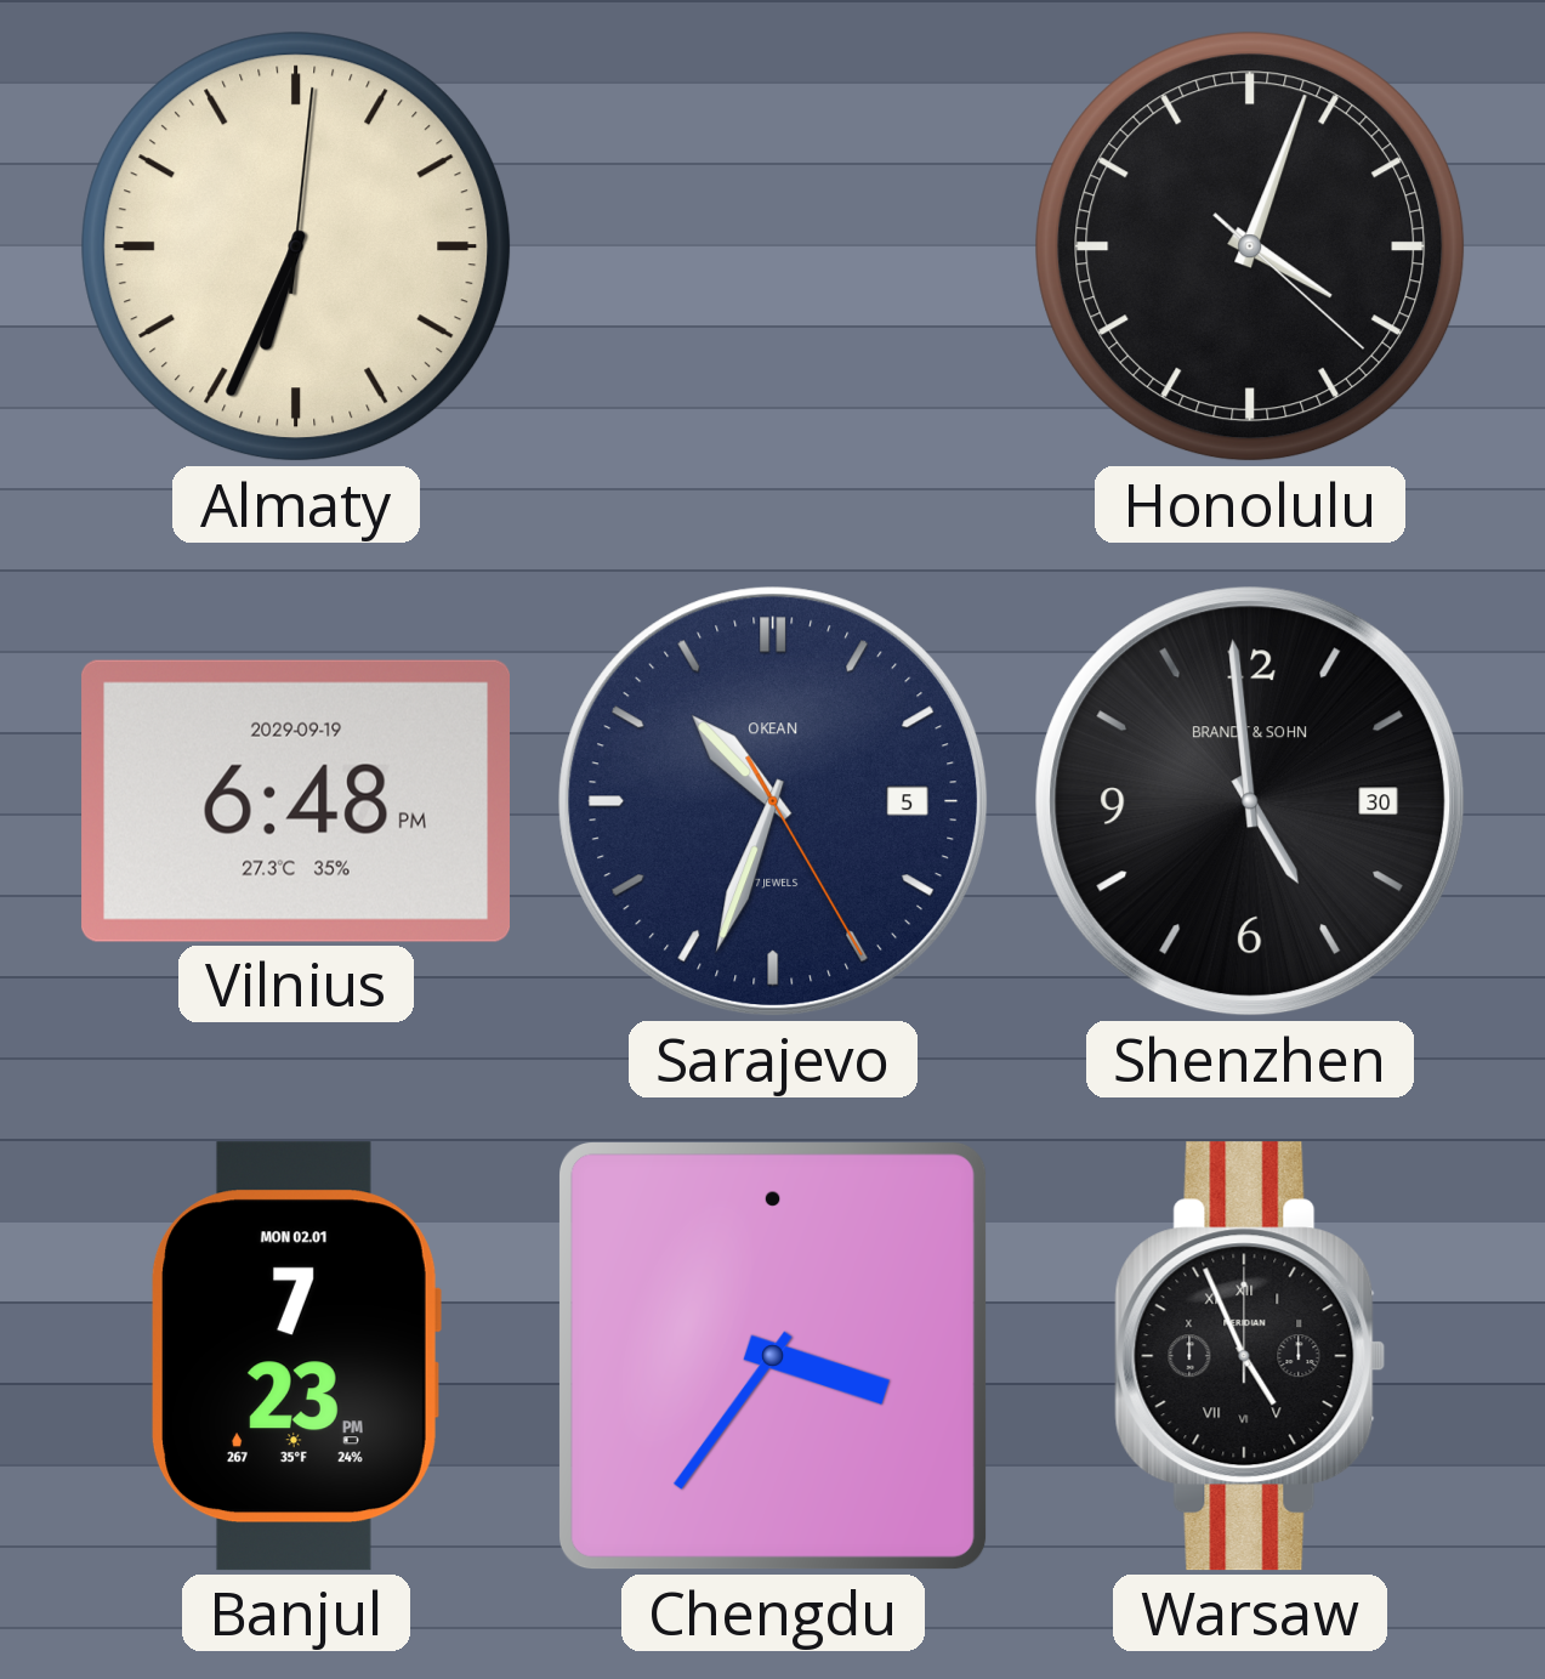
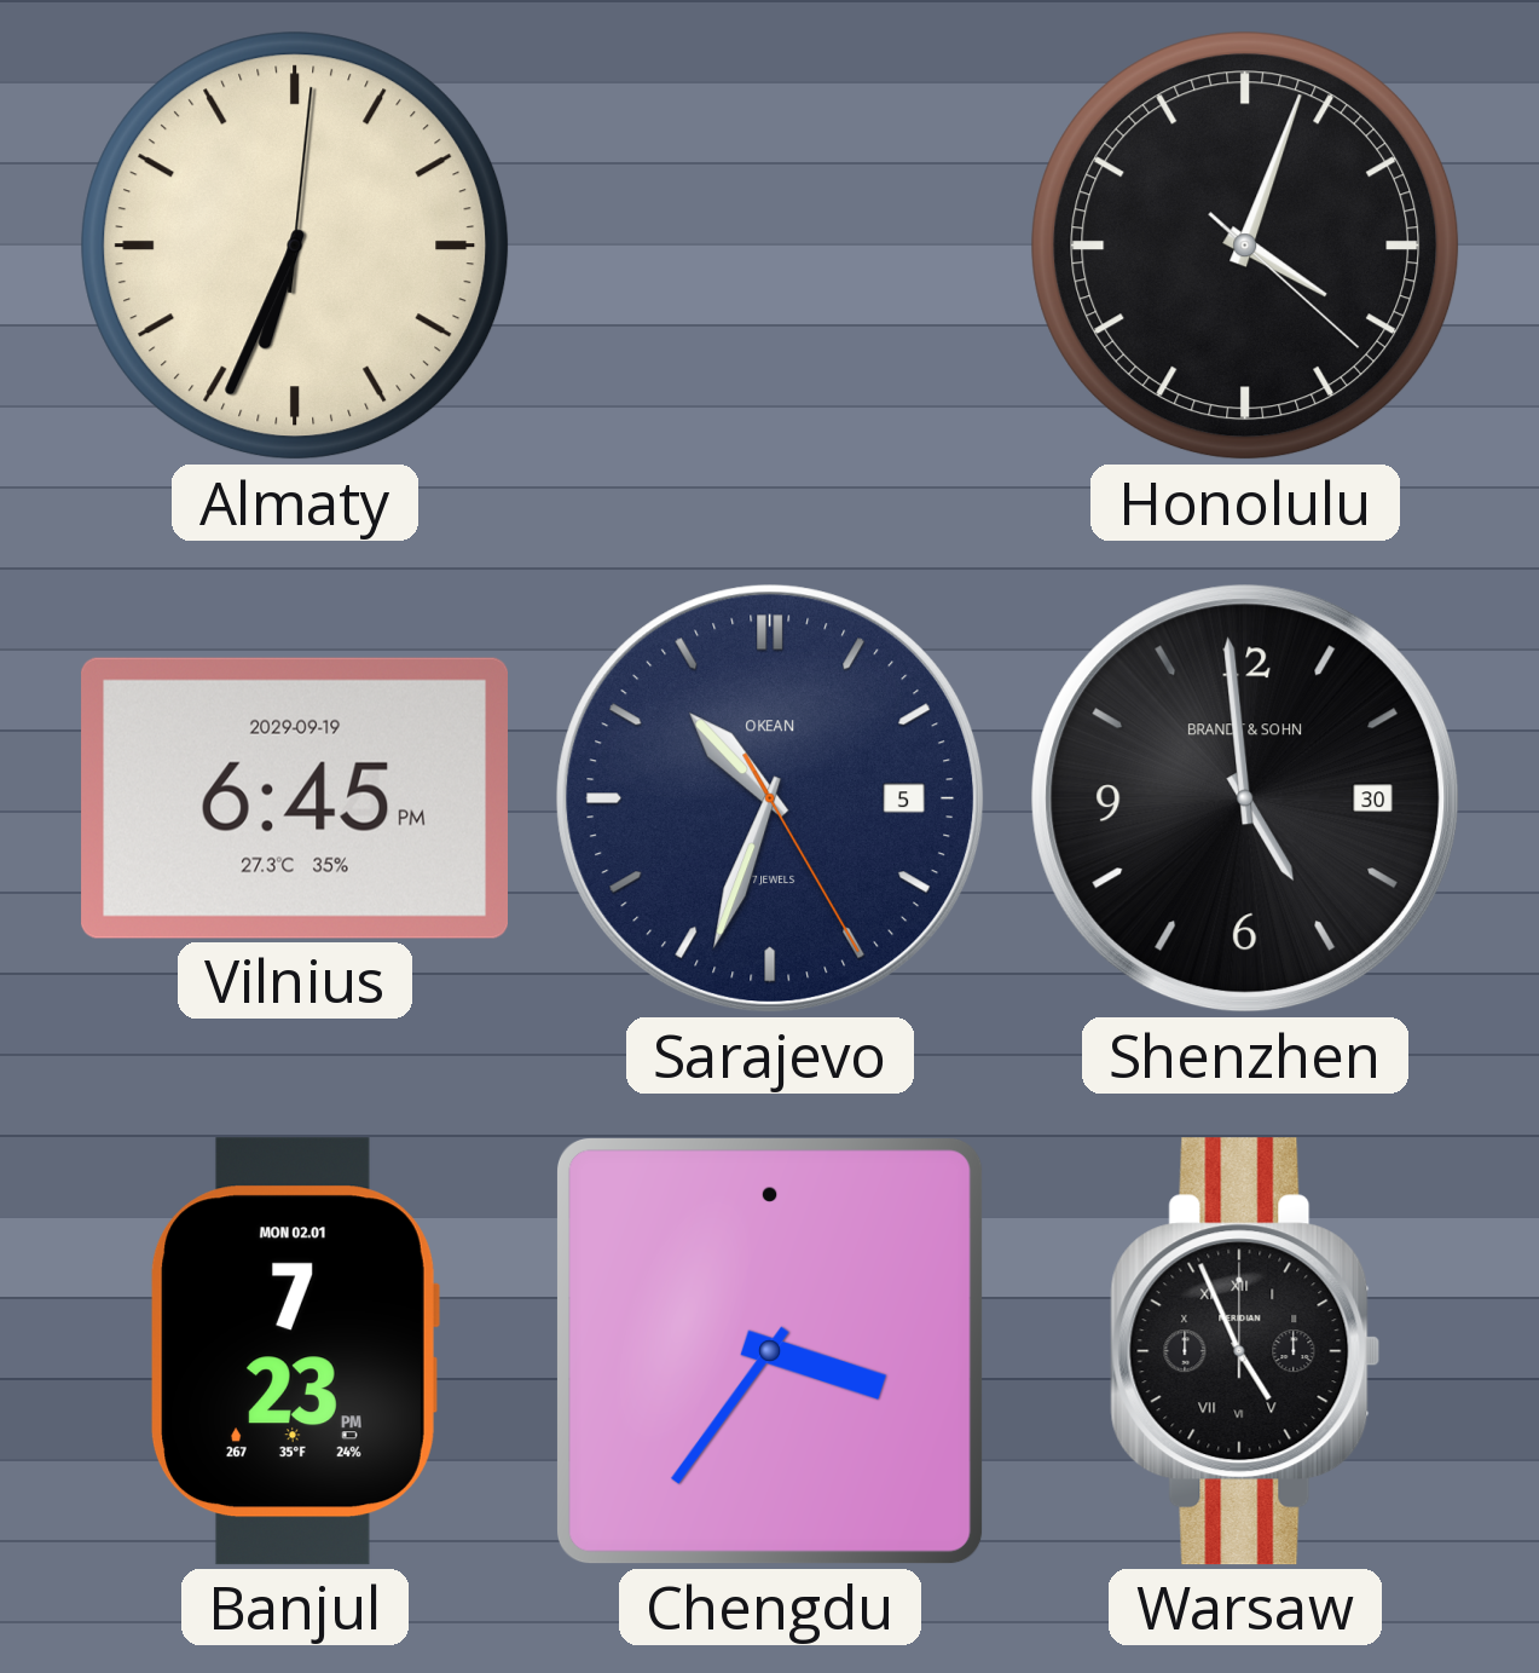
Vilnius: 6:48 -> 6:45 (294, 798)
